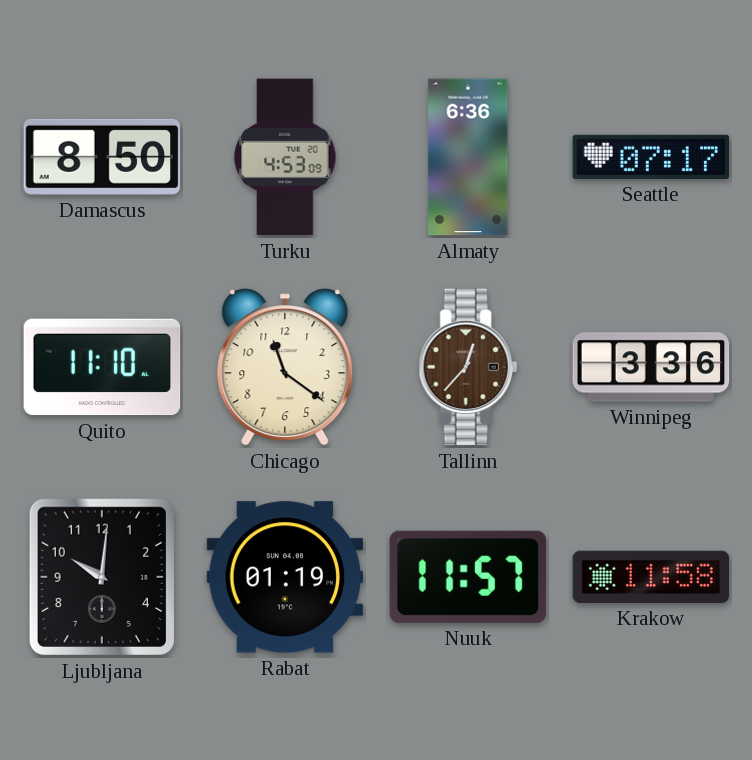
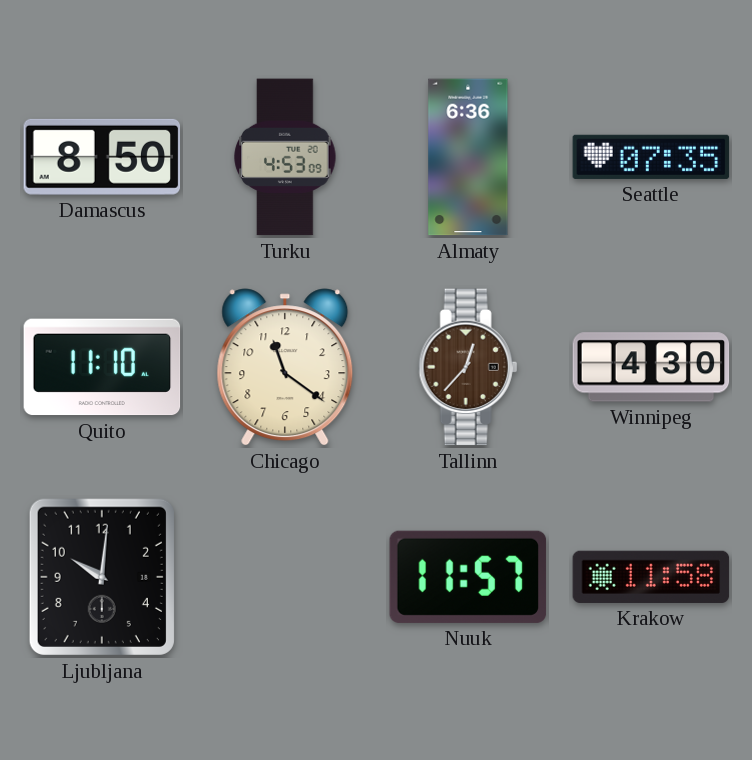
Seattle: 07:17 -> 07:35 (651, 157)
Winnipeg: 3:36 -> 4:30 (651, 367)
Rabat: 01:19 -> none (285, 577)
